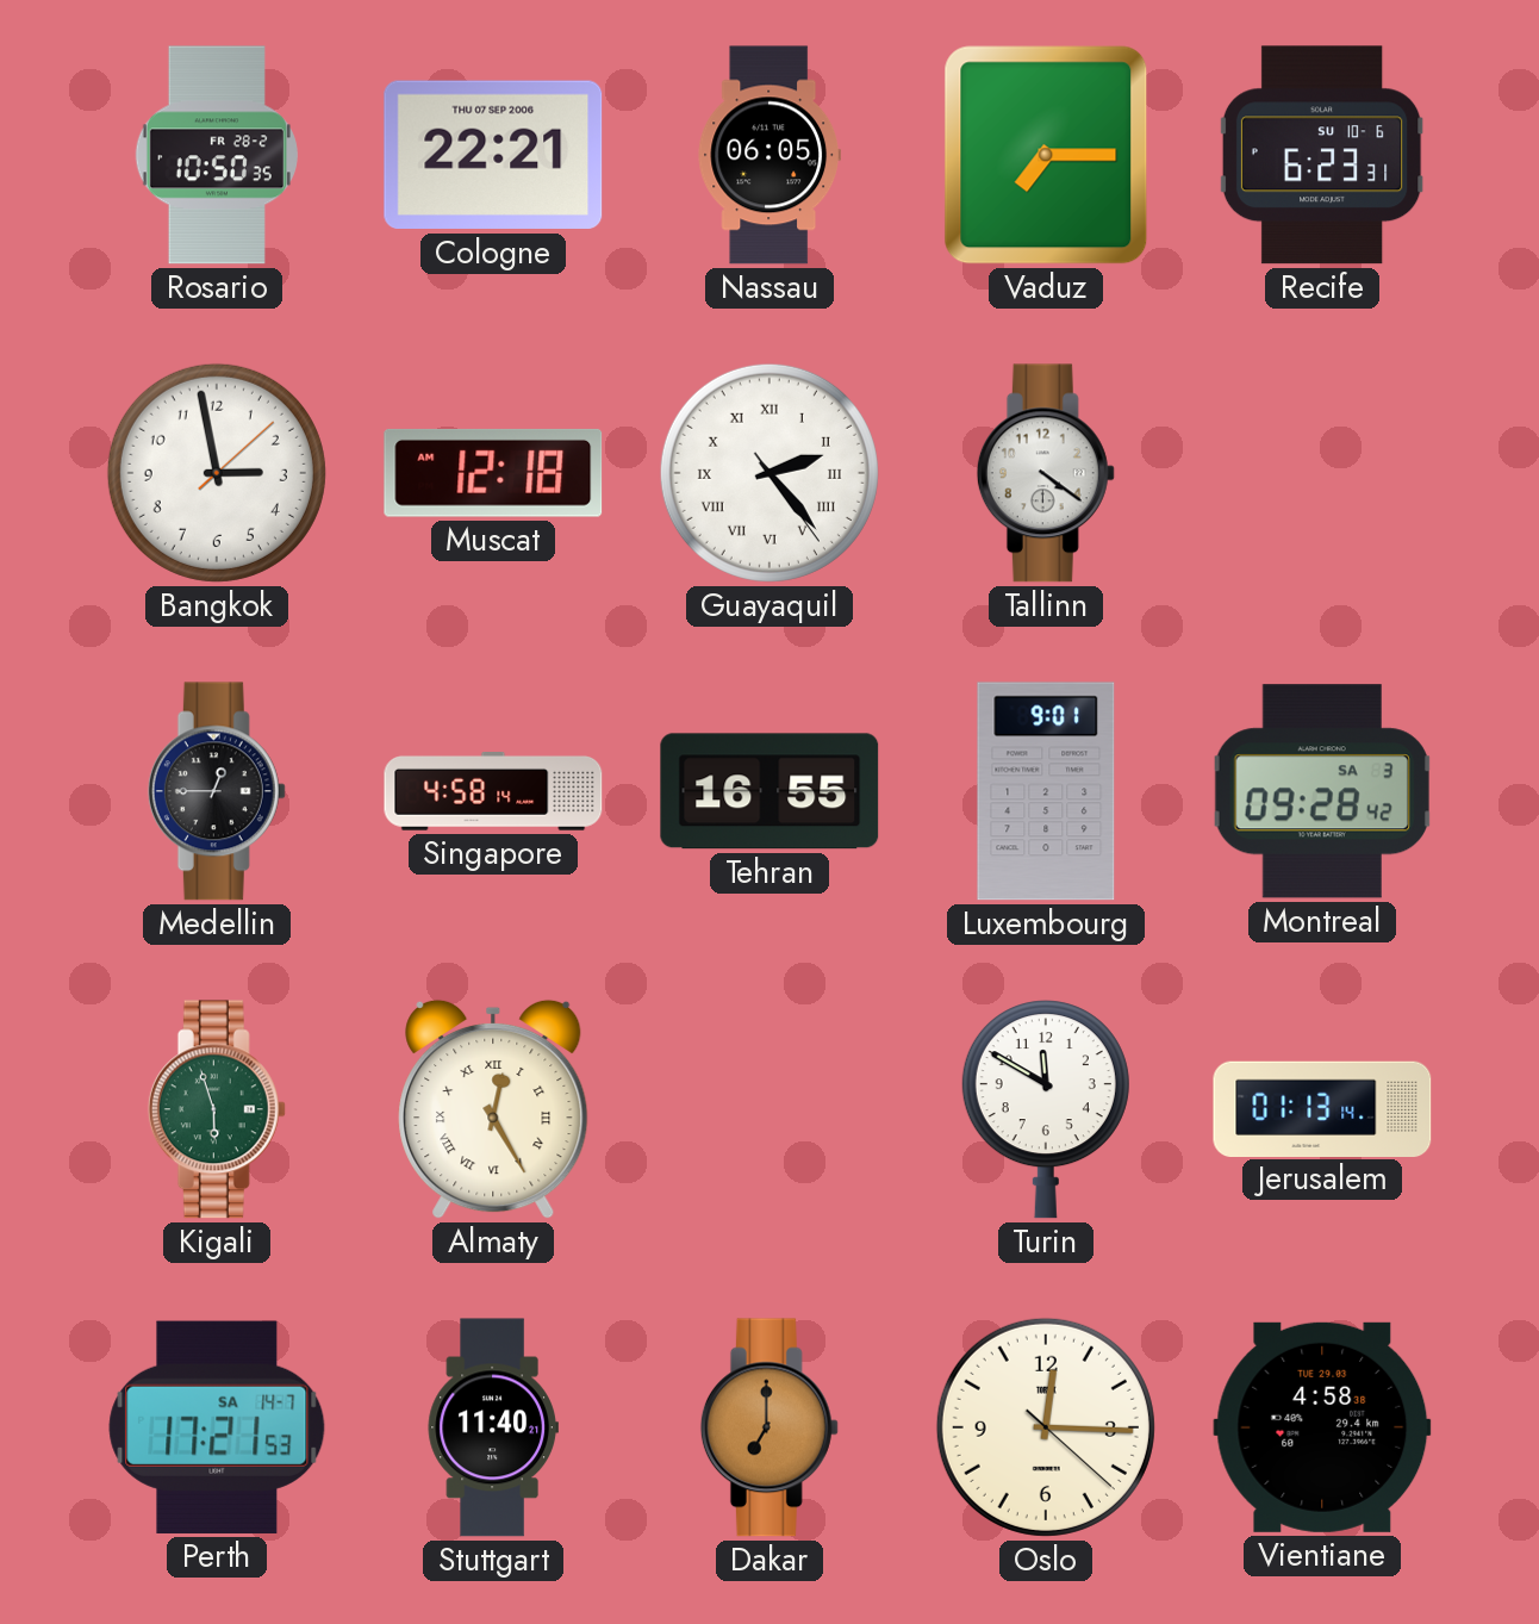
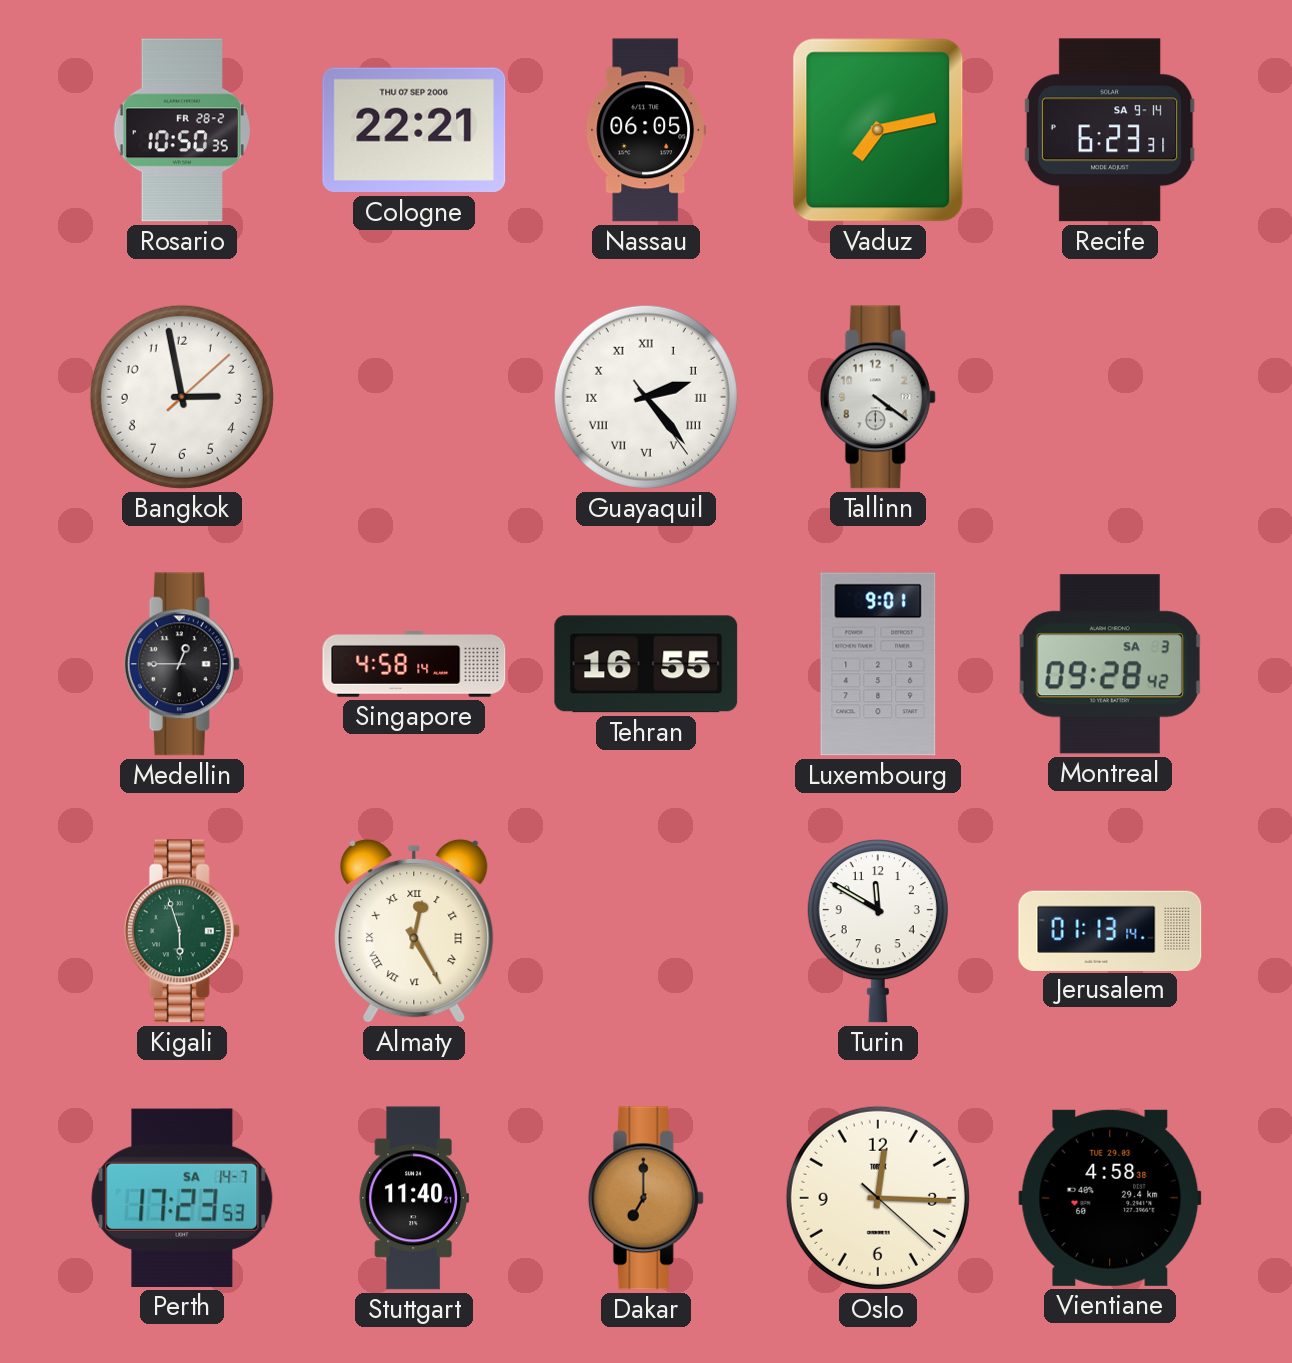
Vaduz: 7:15 -> 7:13 (878, 130)
Recife date: SU 10-6 -> SA 9-14 (1110, 130)
Muscat: 12:18 -> none (493, 473)
Perth: 17:21 -> 17:23 (182, 1198)
